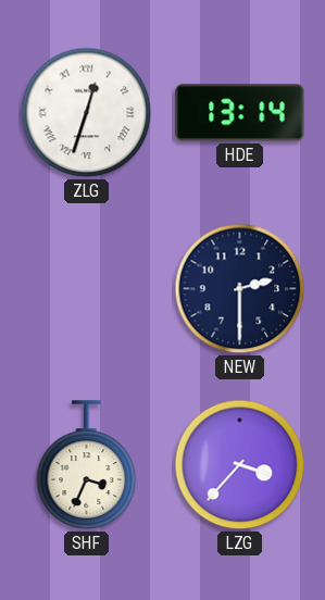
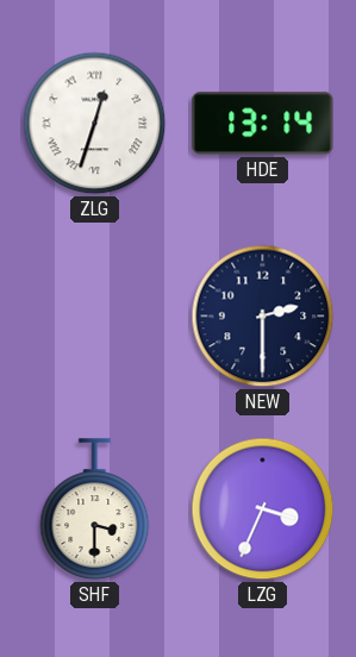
SHF: 3:34 -> 3:30 (95, 509)
LZG: 3:37 -> 3:34 (263, 509)
